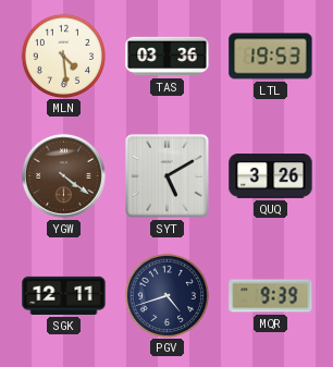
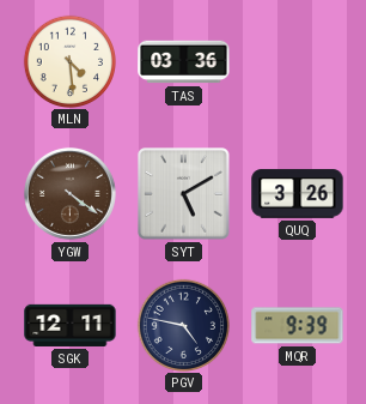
LTL: 19:53 -> none (271, 57)
PGV: 4:42 -> 4:47 (183, 325)
